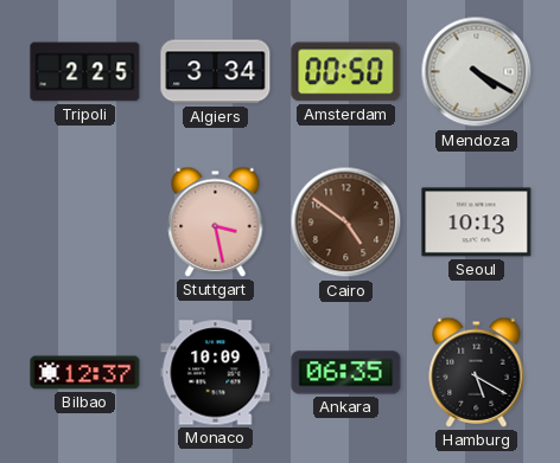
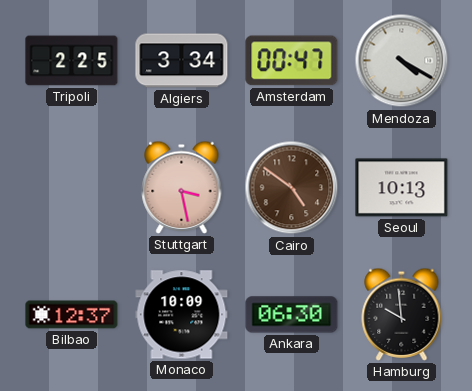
Amsterdam: 00:50 -> 00:47 (292, 61)
Ankara: 06:35 -> 06:30 (292, 315)
Hamburg: 5:20 -> 9:59 (402, 314)
